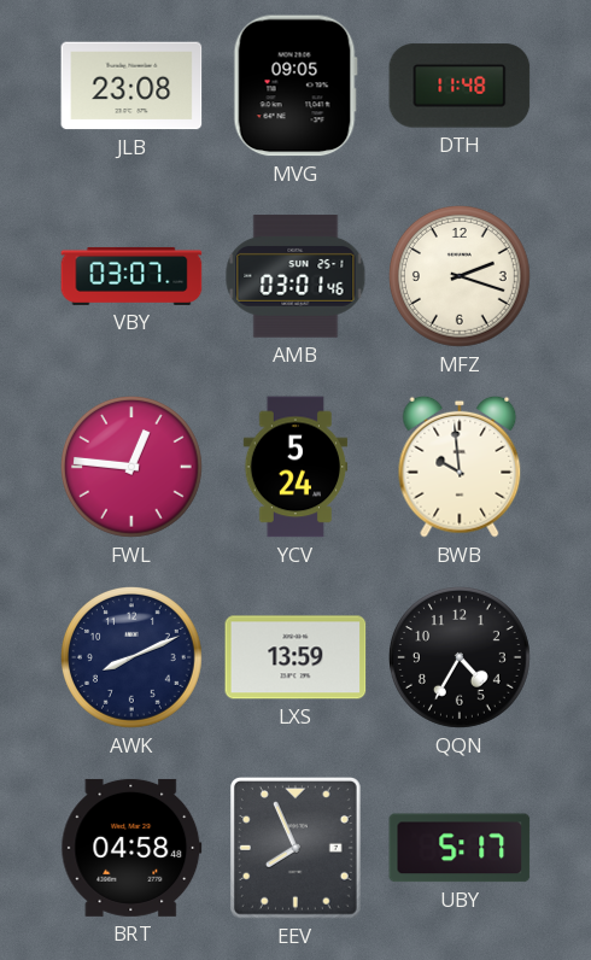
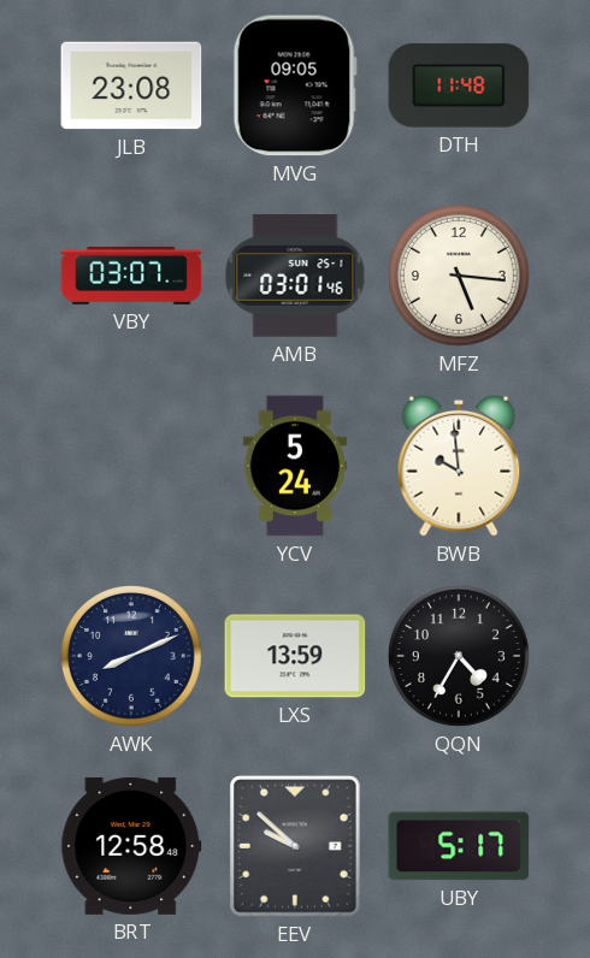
MFZ: 2:18 -> 5:16 (460, 277)
FWL: 12:46 -> none (133, 468)
BRT: 04:58 -> 12:58 (131, 846)
EEV: 7:56 -> 9:52 (295, 847)
